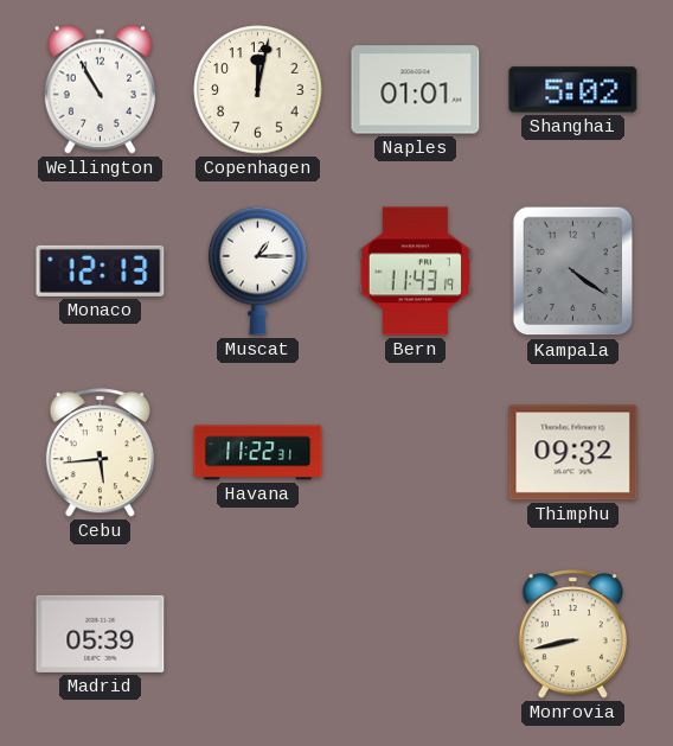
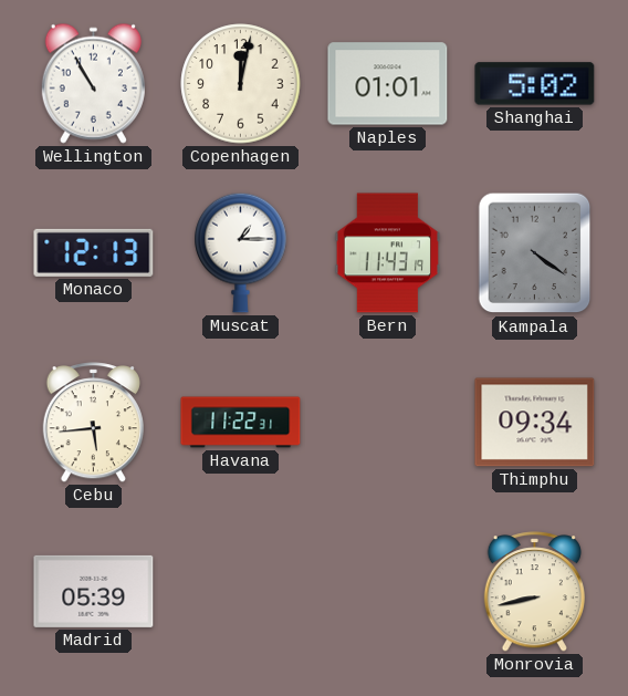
Thimphu: 09:32 -> 09:34 (535, 423)
